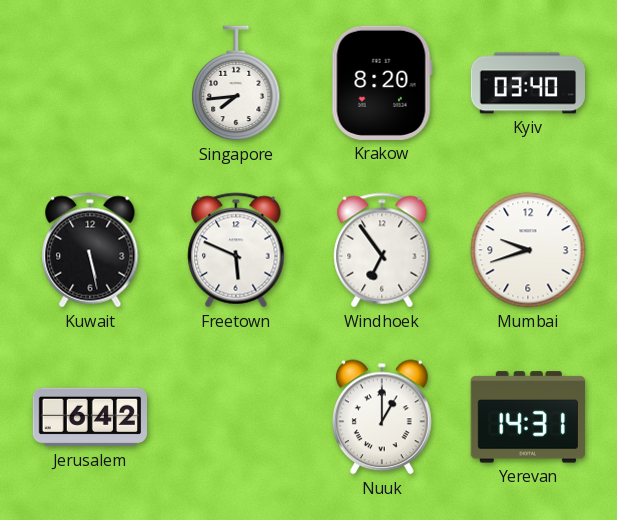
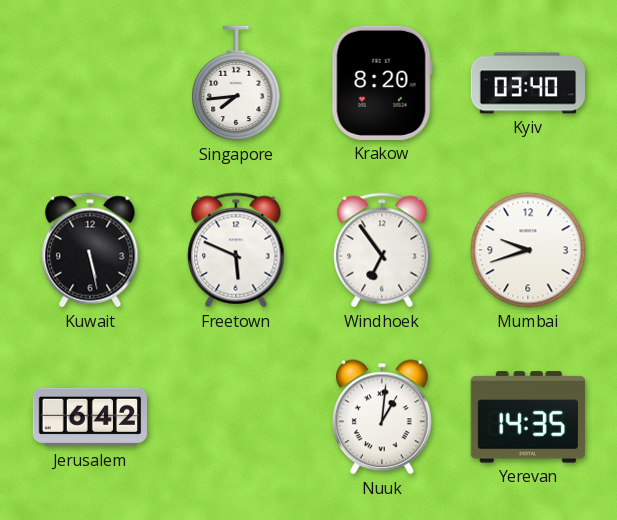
Nuuk: 1:00 -> 1:01 (383, 417)
Yerevan: 14:31 -> 14:35 (528, 417)
